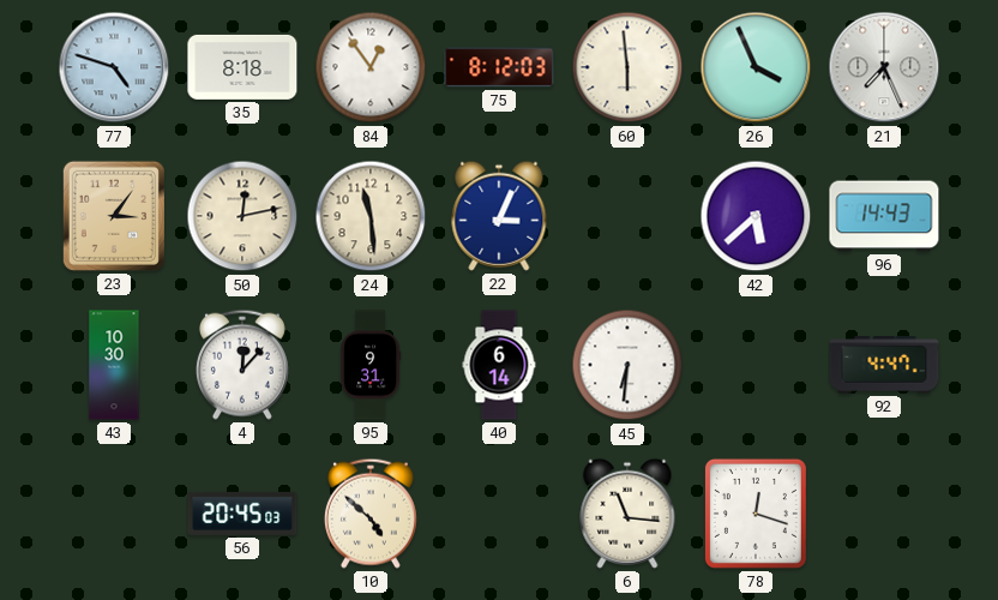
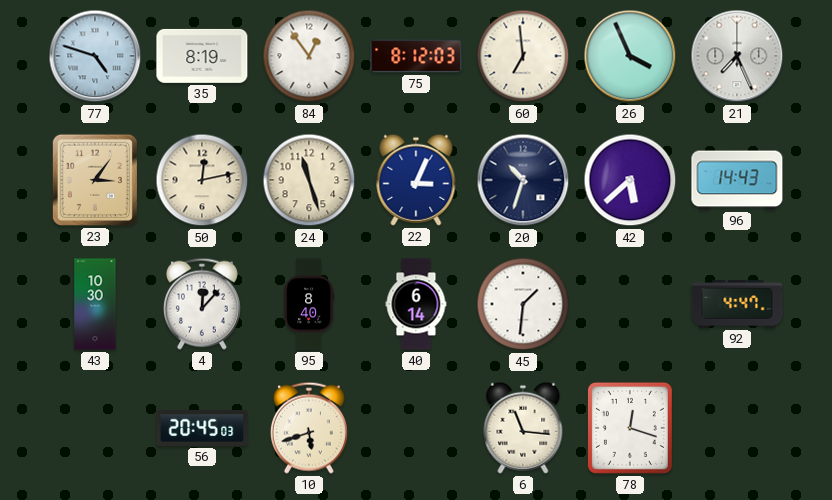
35: 8:18 -> 8:19 (202, 56)
60: 5:59 -> 6:59 (523, 56)
24: 11:29 -> 11:27 (309, 180)
20: none -> 10:33 (523, 180)
95: 9:31 -> 8:40 (309, 304)
45: 6:31 -> 1:31 (523, 304)
10: 4:52 -> 5:42 (309, 428)
